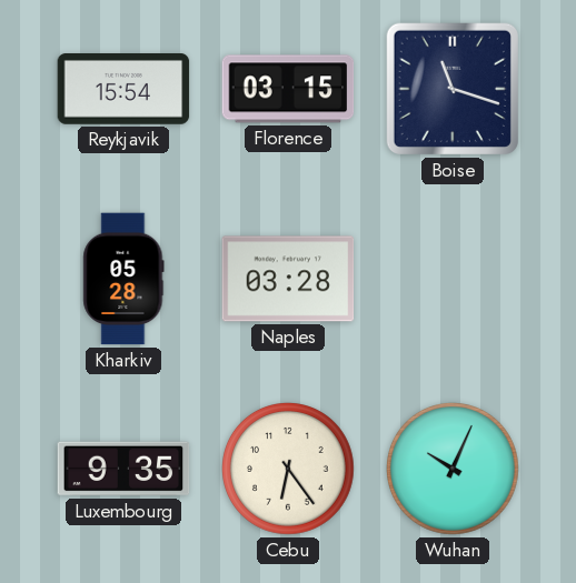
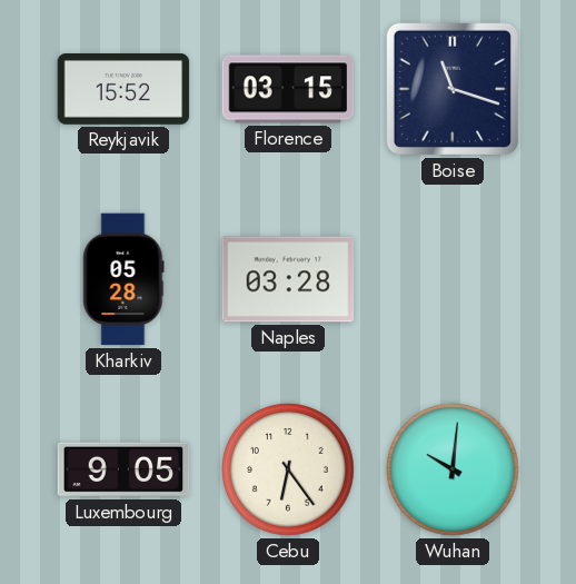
Reykjavik: 15:54 -> 15:52 (123, 90)
Luxembourg: 9:35 -> 9:05 (123, 469)
Wuhan: 10:04 -> 10:01 (454, 471)
